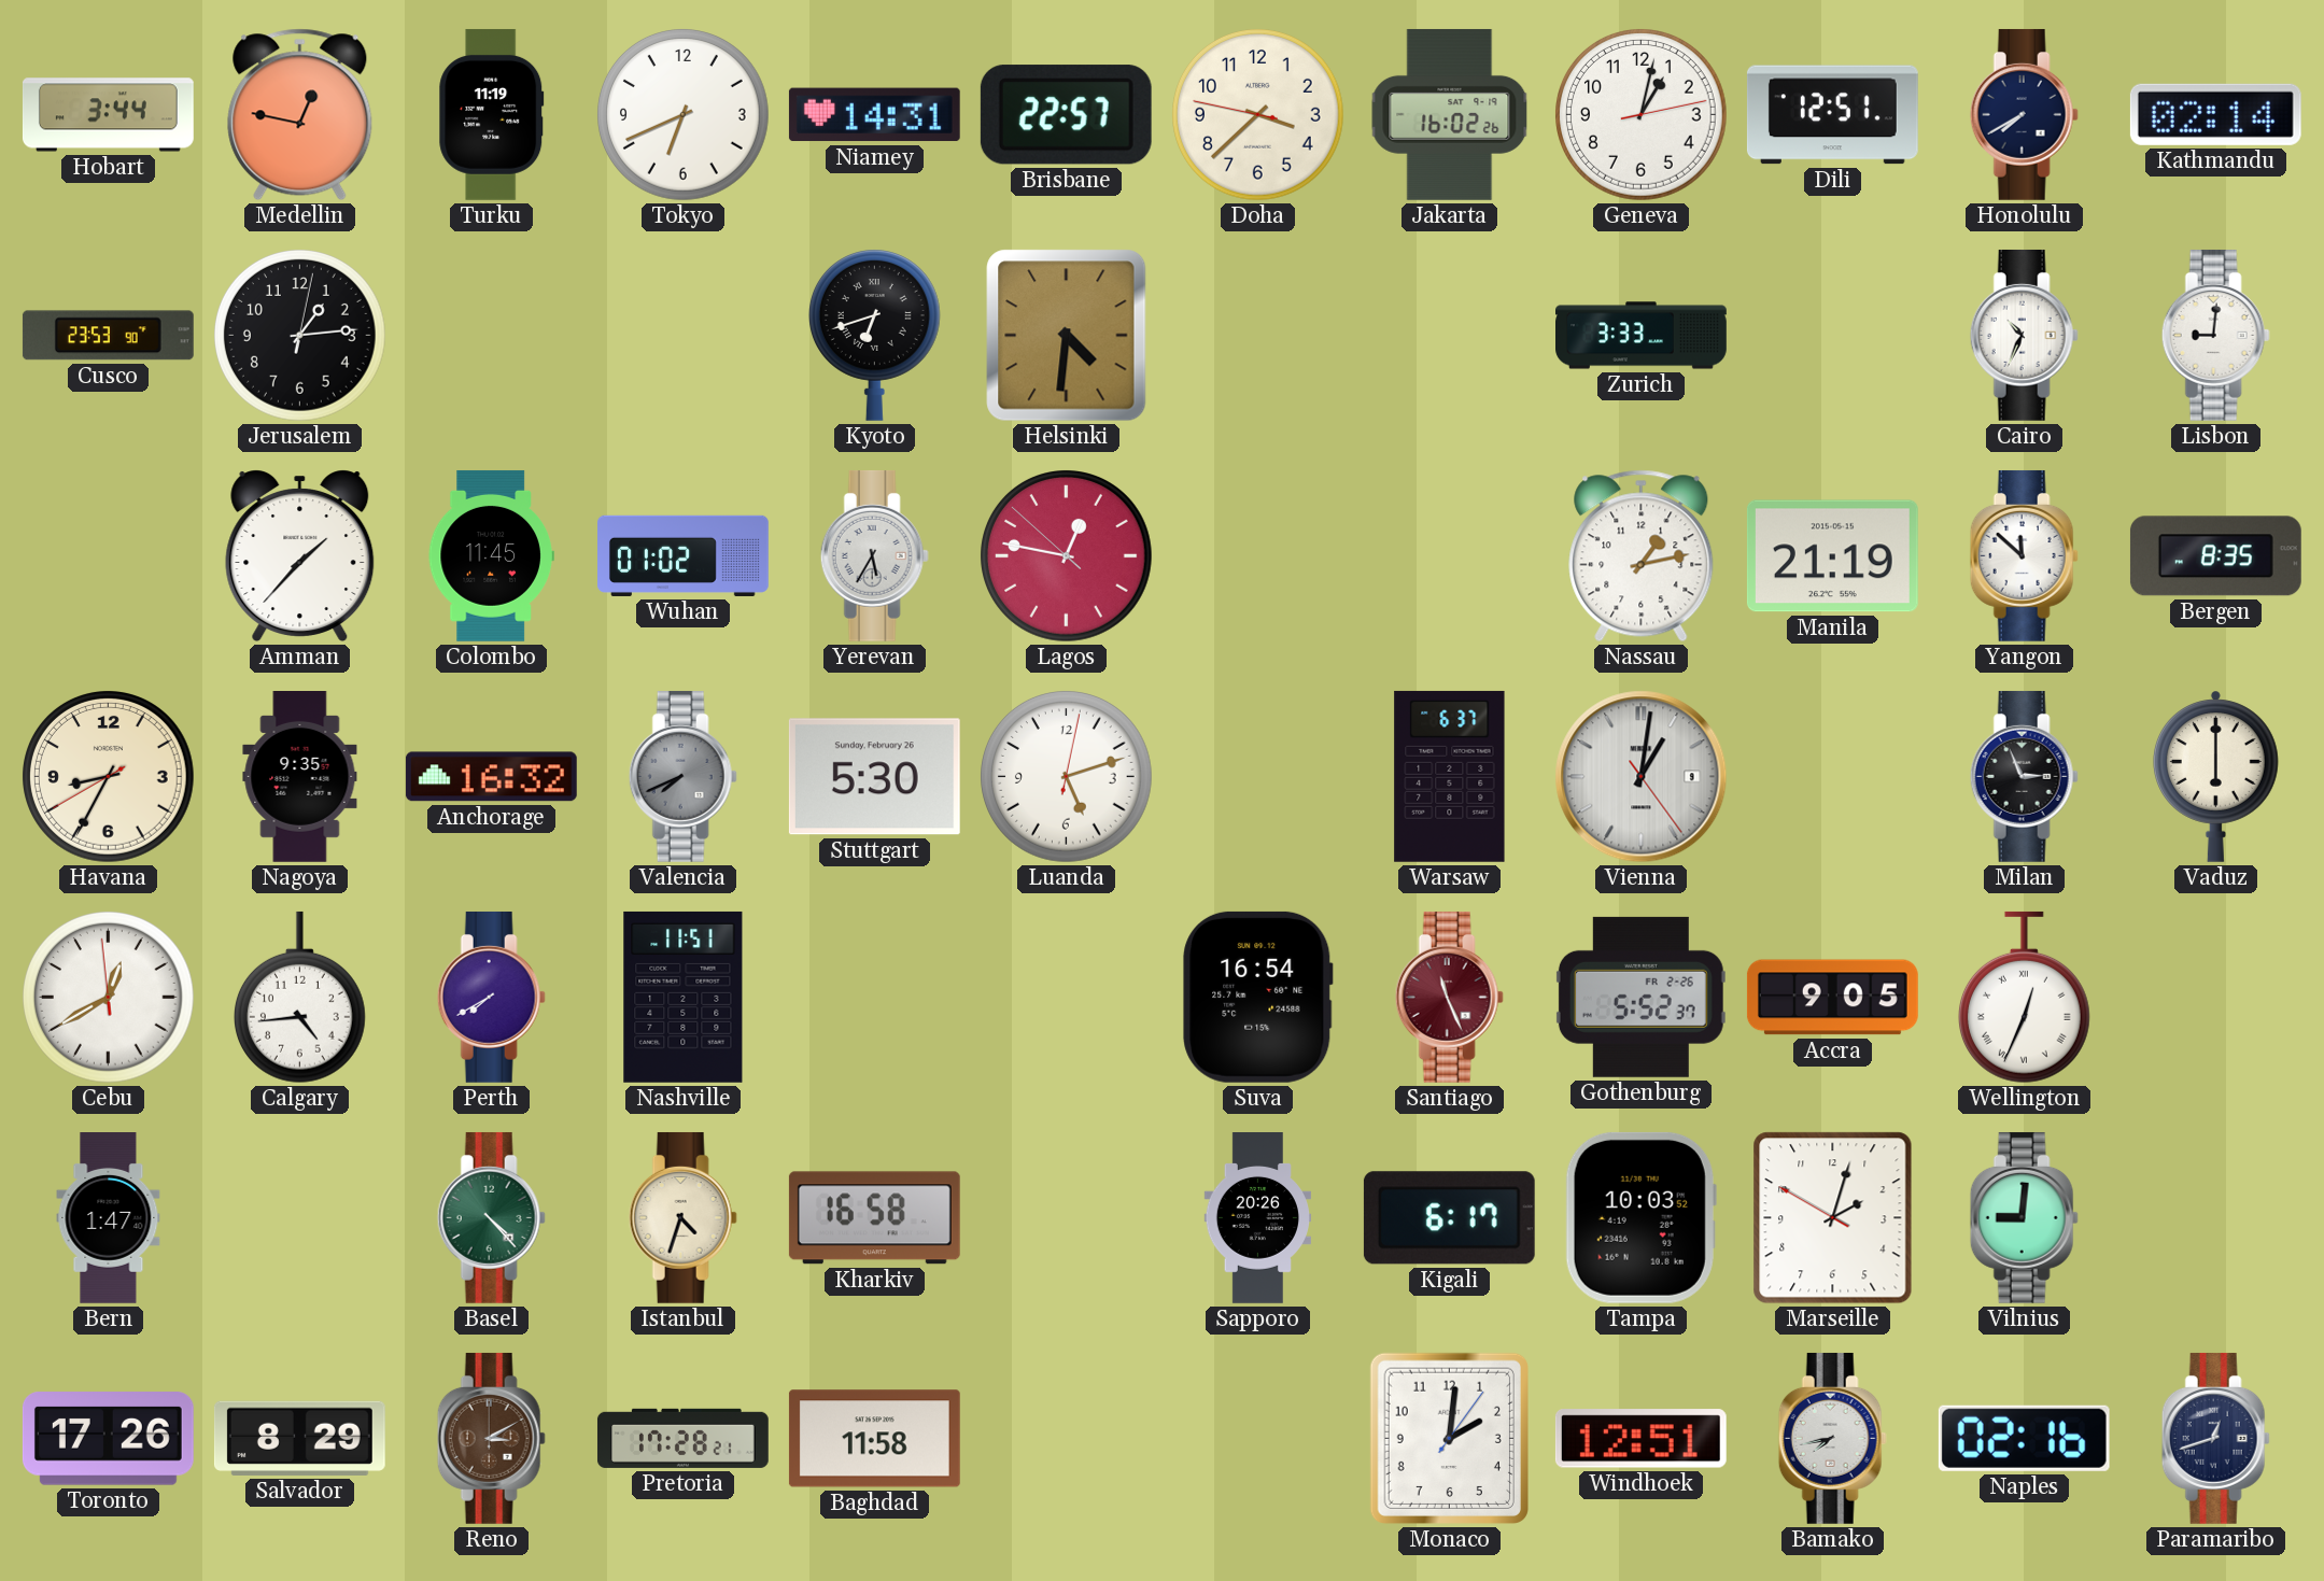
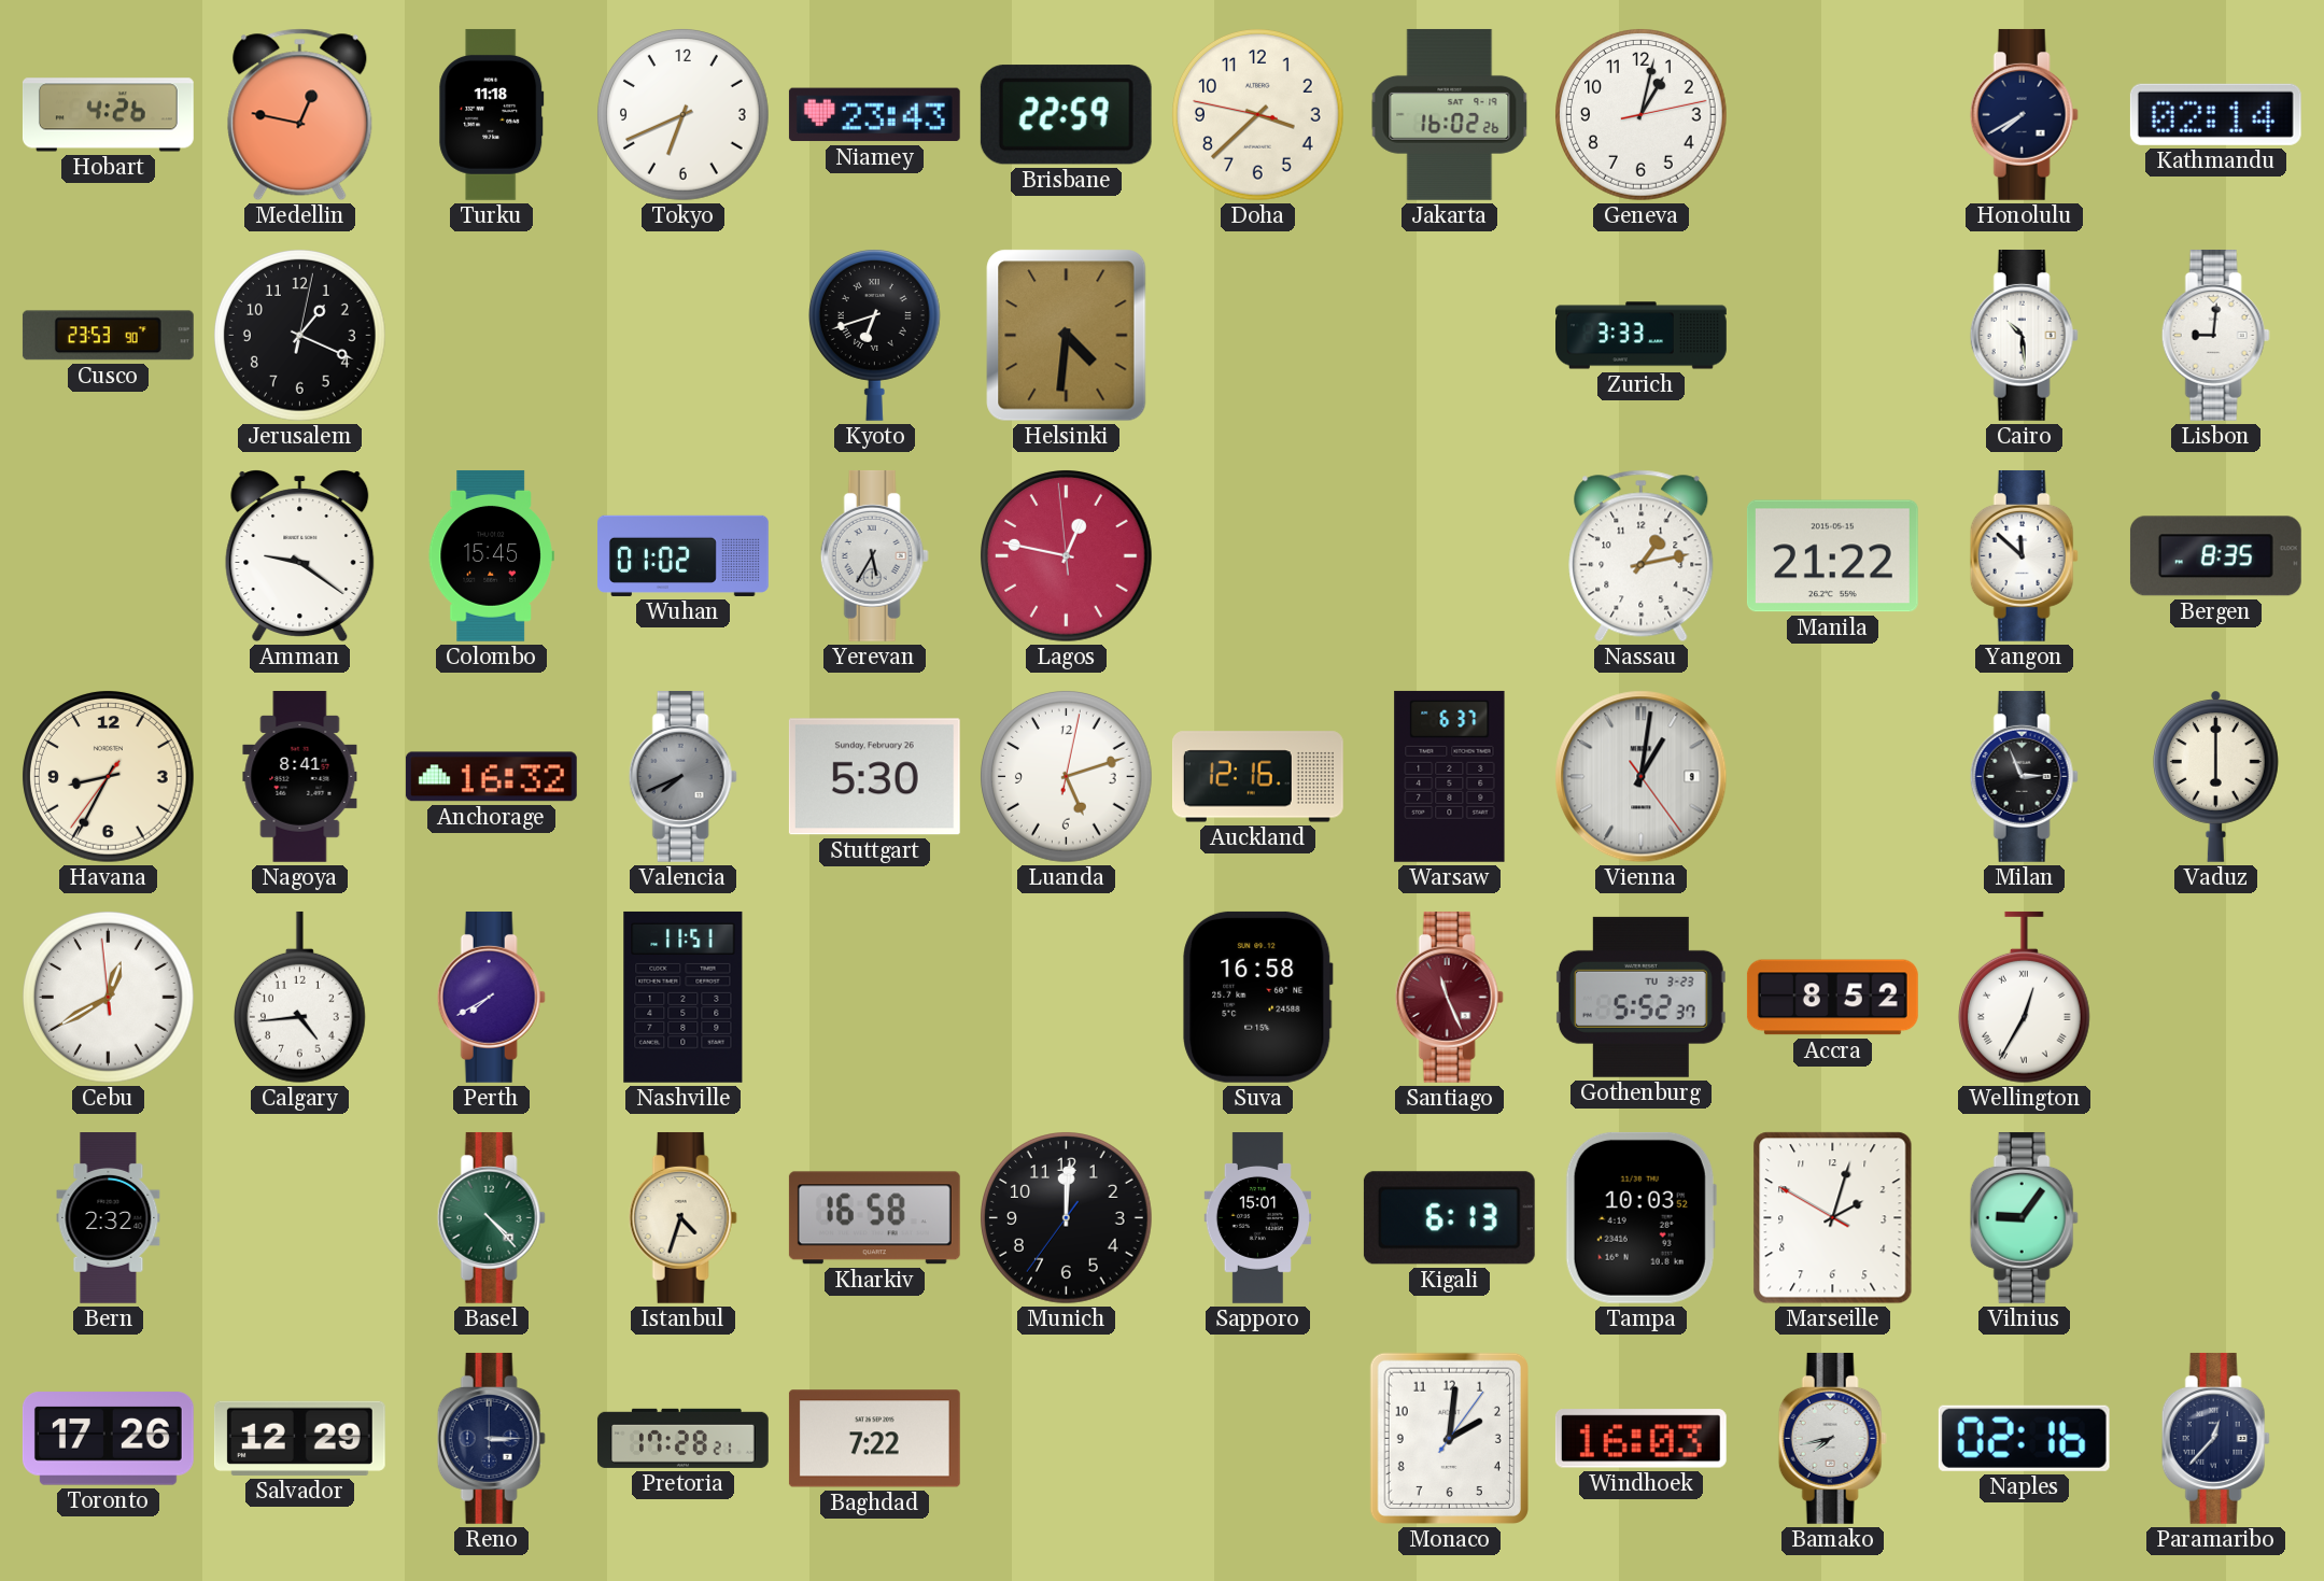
Hobart: 3:44 -> 4:26 (108, 115)
Turku: 11:19 -> 11:18 (492, 114)
Niamey: 14:31 -> 23:43 (874, 115)
Brisbane: 22:57 -> 22:59 (1066, 115)
Dili: 12:51 -> none (1832, 115)
Jerusalem: 1:14 -> 1:19 (300, 336)
Cairo: 10:34 -> 10:29 (2024, 335)
Amman: 1:37 -> 9:21 (300, 555)
Colombo: 11:45 -> 15:45 (491, 555)
Lagos: 12:46:52 -> 12:46:59 (1067, 556)
Manila: 21:19 -> 21:22 (1832, 556)
Havana: 8:34:40 -> 8:34:36 (109, 777)
Nagoya: 9:35 -> 8:41 (300, 777)
Auckland: none -> 12:16 (1257, 777)
Suva: 16:54 -> 16:58 (1258, 997)
Gothenburg date: FR 2-26 -> TU 3-23 (1640, 997)
Accra: 9:05 -> 8:52 (1832, 998)
Wellington: 12:34 -> 12:35 (2024, 998)
Bern: 1:47 -> 2:32 (109, 1218)
Munich: none -> 12:00 (1067, 1218)
Sapporo: 20:26 -> 15:01 (1257, 1218)
Kigali: 6:17 -> 6:13 (1449, 1218)
Vilnius: 9:01 -> 9:06 (2024, 1217)
Salvador: 8:29 -> 12:29 (299, 1438)
Reno: 3:10 -> 3:15 (491, 1438)
Reno dial: brown -> navy (491, 1438)
Baghdad: 11:58 -> 7:22 (874, 1439)
Windhoek: 12:51 -> 16:03 (1640, 1439)
Paramaribo: 12:42 -> 12:37 (2215, 1438)
